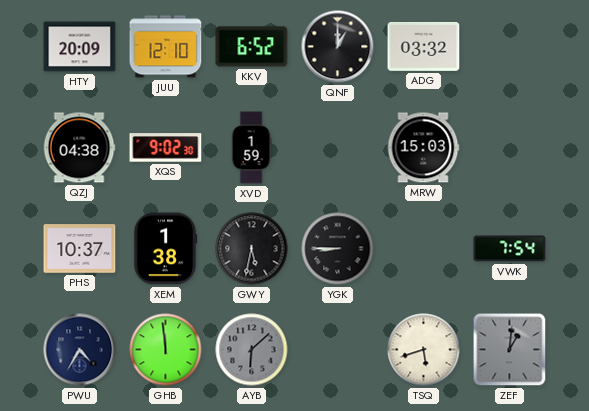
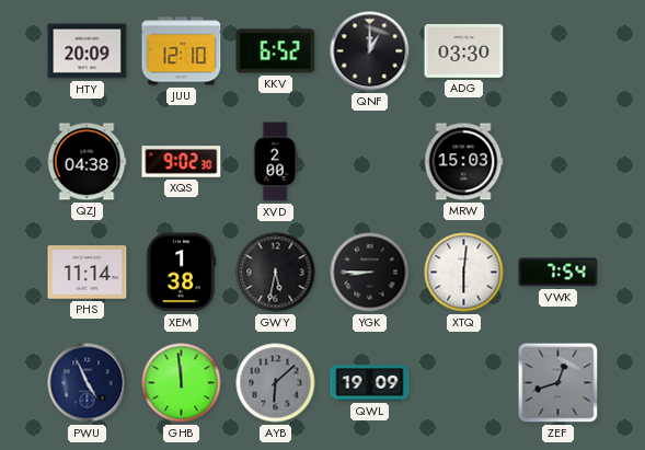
ADG: 03:32 -> 03:30 (464, 50)
XVD: 1:59 -> 2:00 (275, 162)
PHS: 10:37 -> 11:14 (88, 273)
XTQ: none -> 6:01 (464, 273)
PWU: 4:35 -> 4:56 (88, 383)
QWL: none -> 19:09 (370, 383)
TSQ: 5:42 -> none (424, 350)
ZEF: 1:01 -> 12:42 (558, 383)
